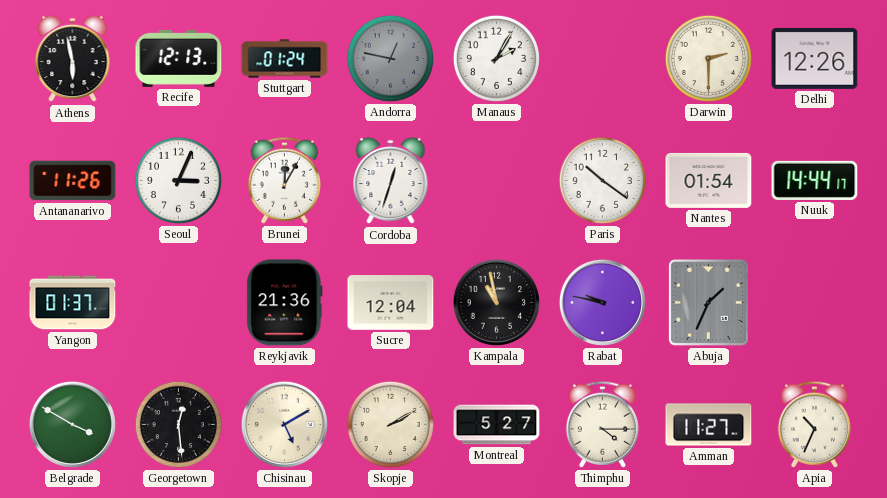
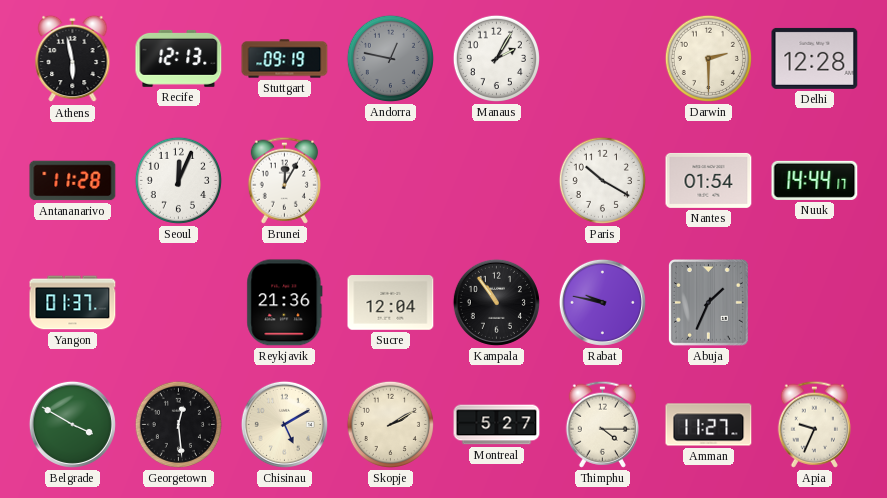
Stuttgart: 01:24 -> 09:19 (285, 59)
Delhi: 12:26 -> 12:28 (815, 58)
Antananarivo: 11:26 -> 11:28 (73, 181)
Seoul: 3:04 -> 12:04 (178, 180)
Cordoba: 12:33 -> none (391, 181)
Paris: 10:21 -> 10:20 (602, 180)
Kampala: 10:58 -> 10:54 (496, 302)
Apia: 10:34 -> 9:34 (814, 424)
